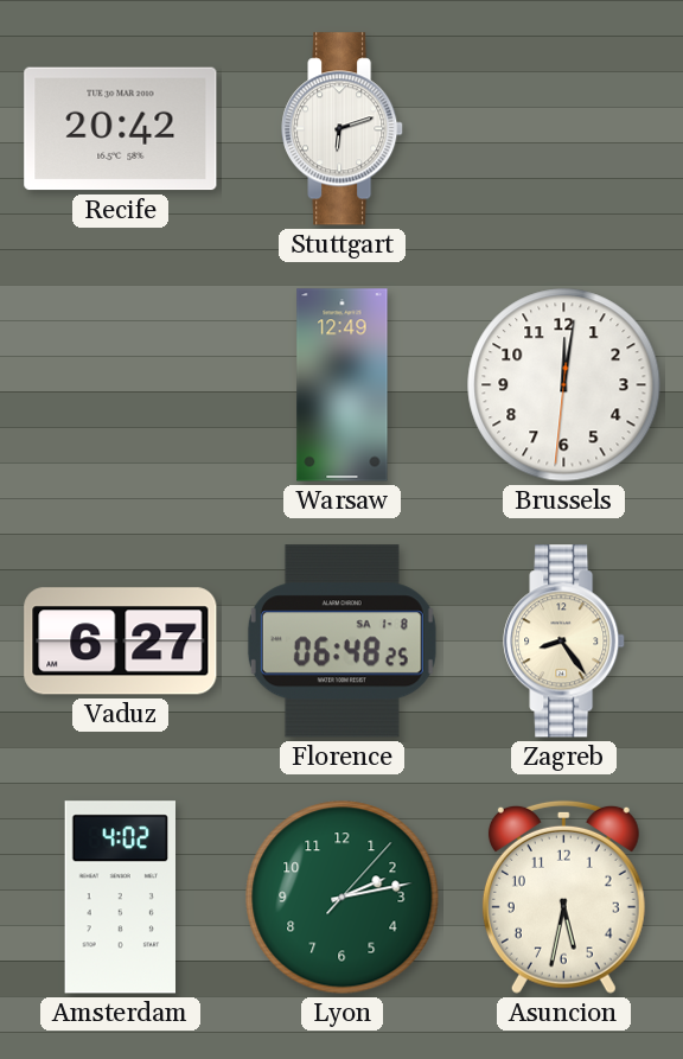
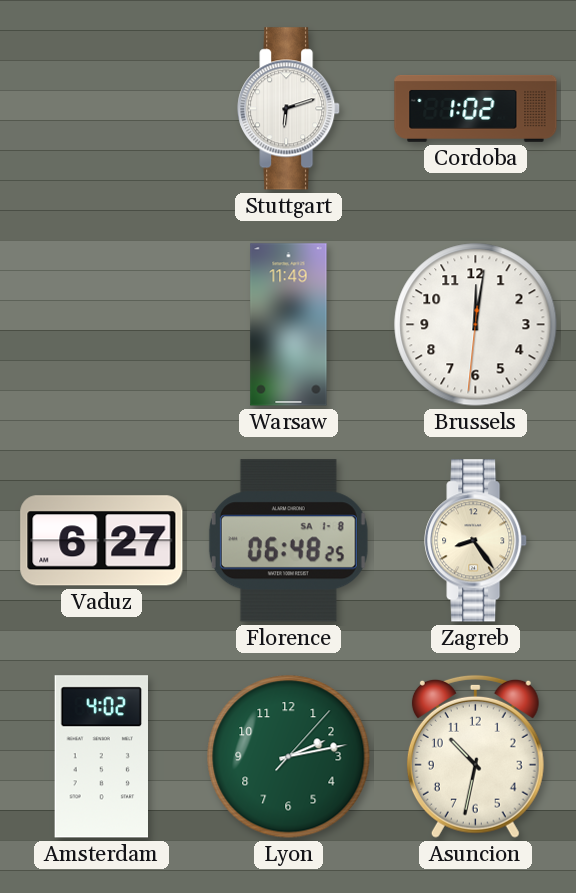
Recife: 20:42 -> none (121, 129)
Cordoba: none -> 1:02 (476, 108)
Warsaw: 12:49 -> 11:49 (289, 325)
Asuncion: 5:32 -> 10:32 (475, 756)
